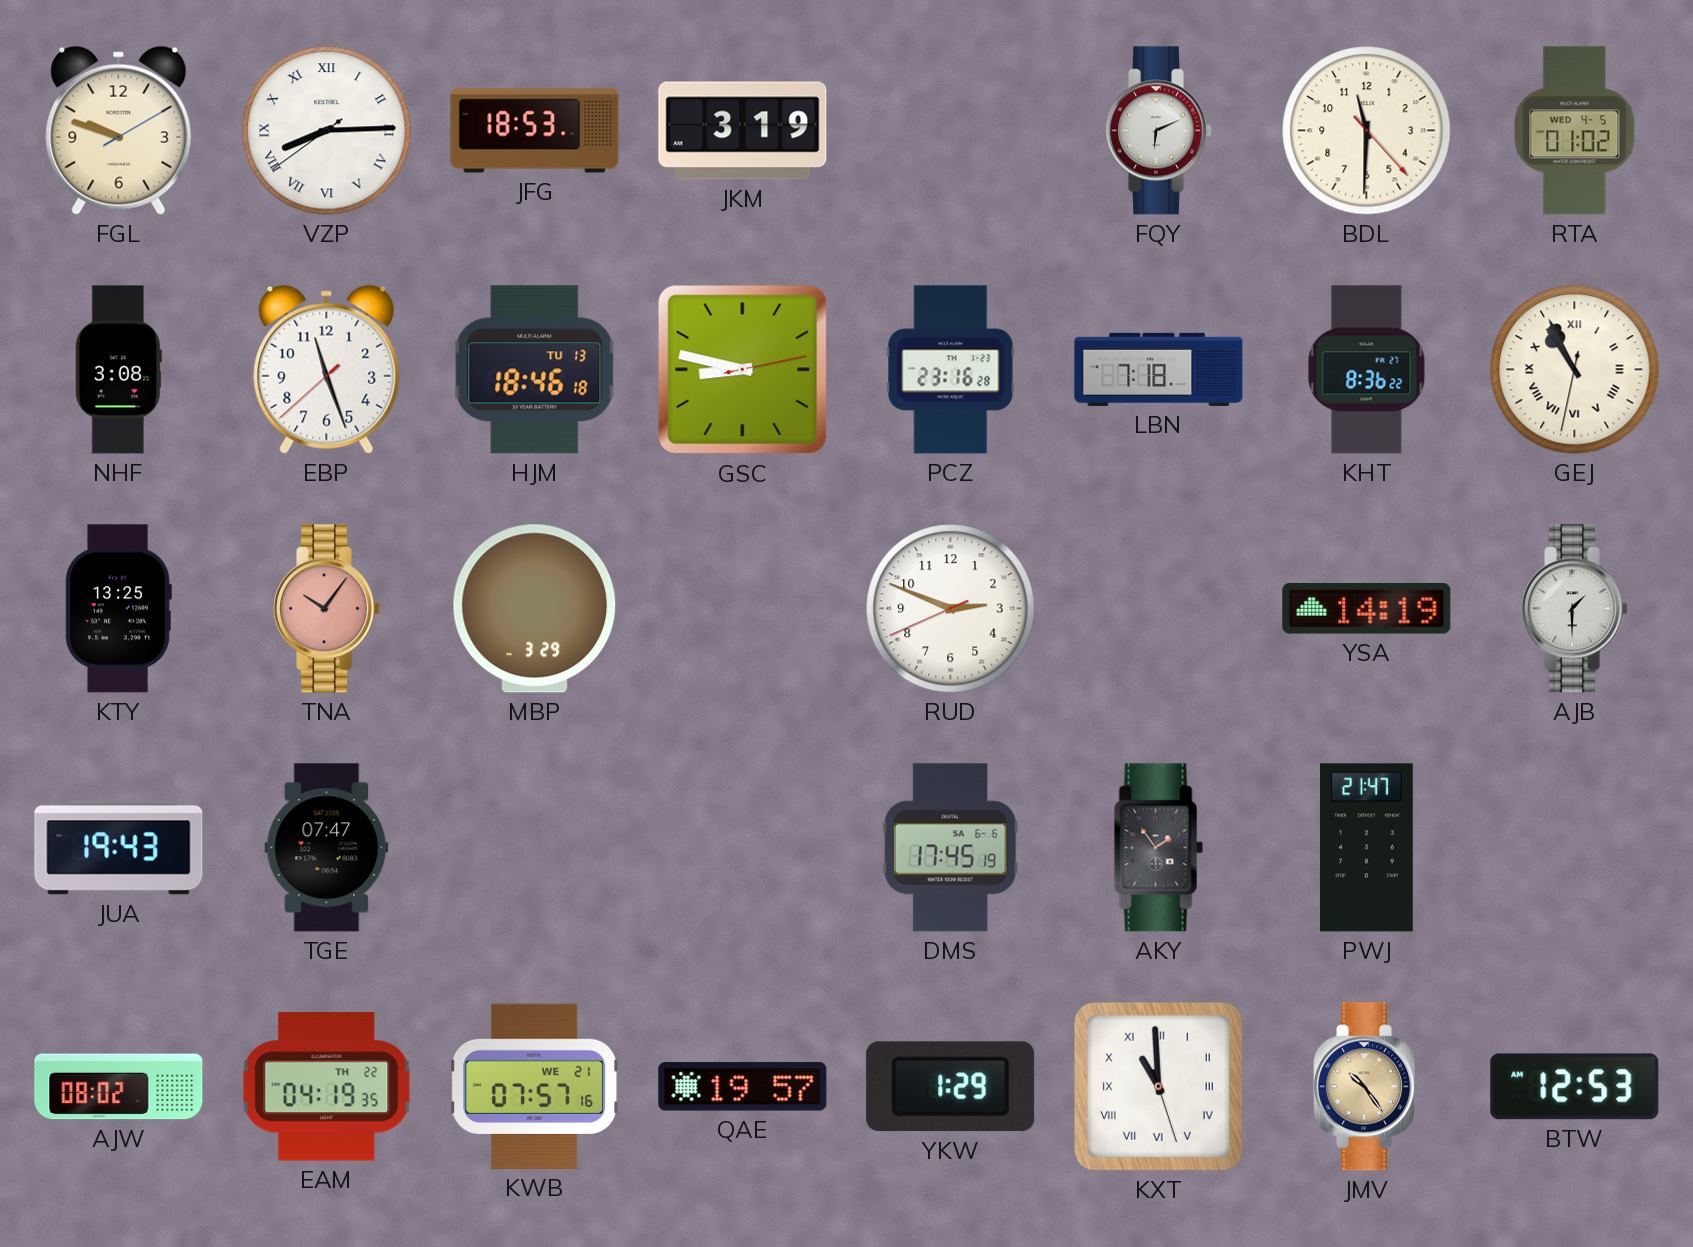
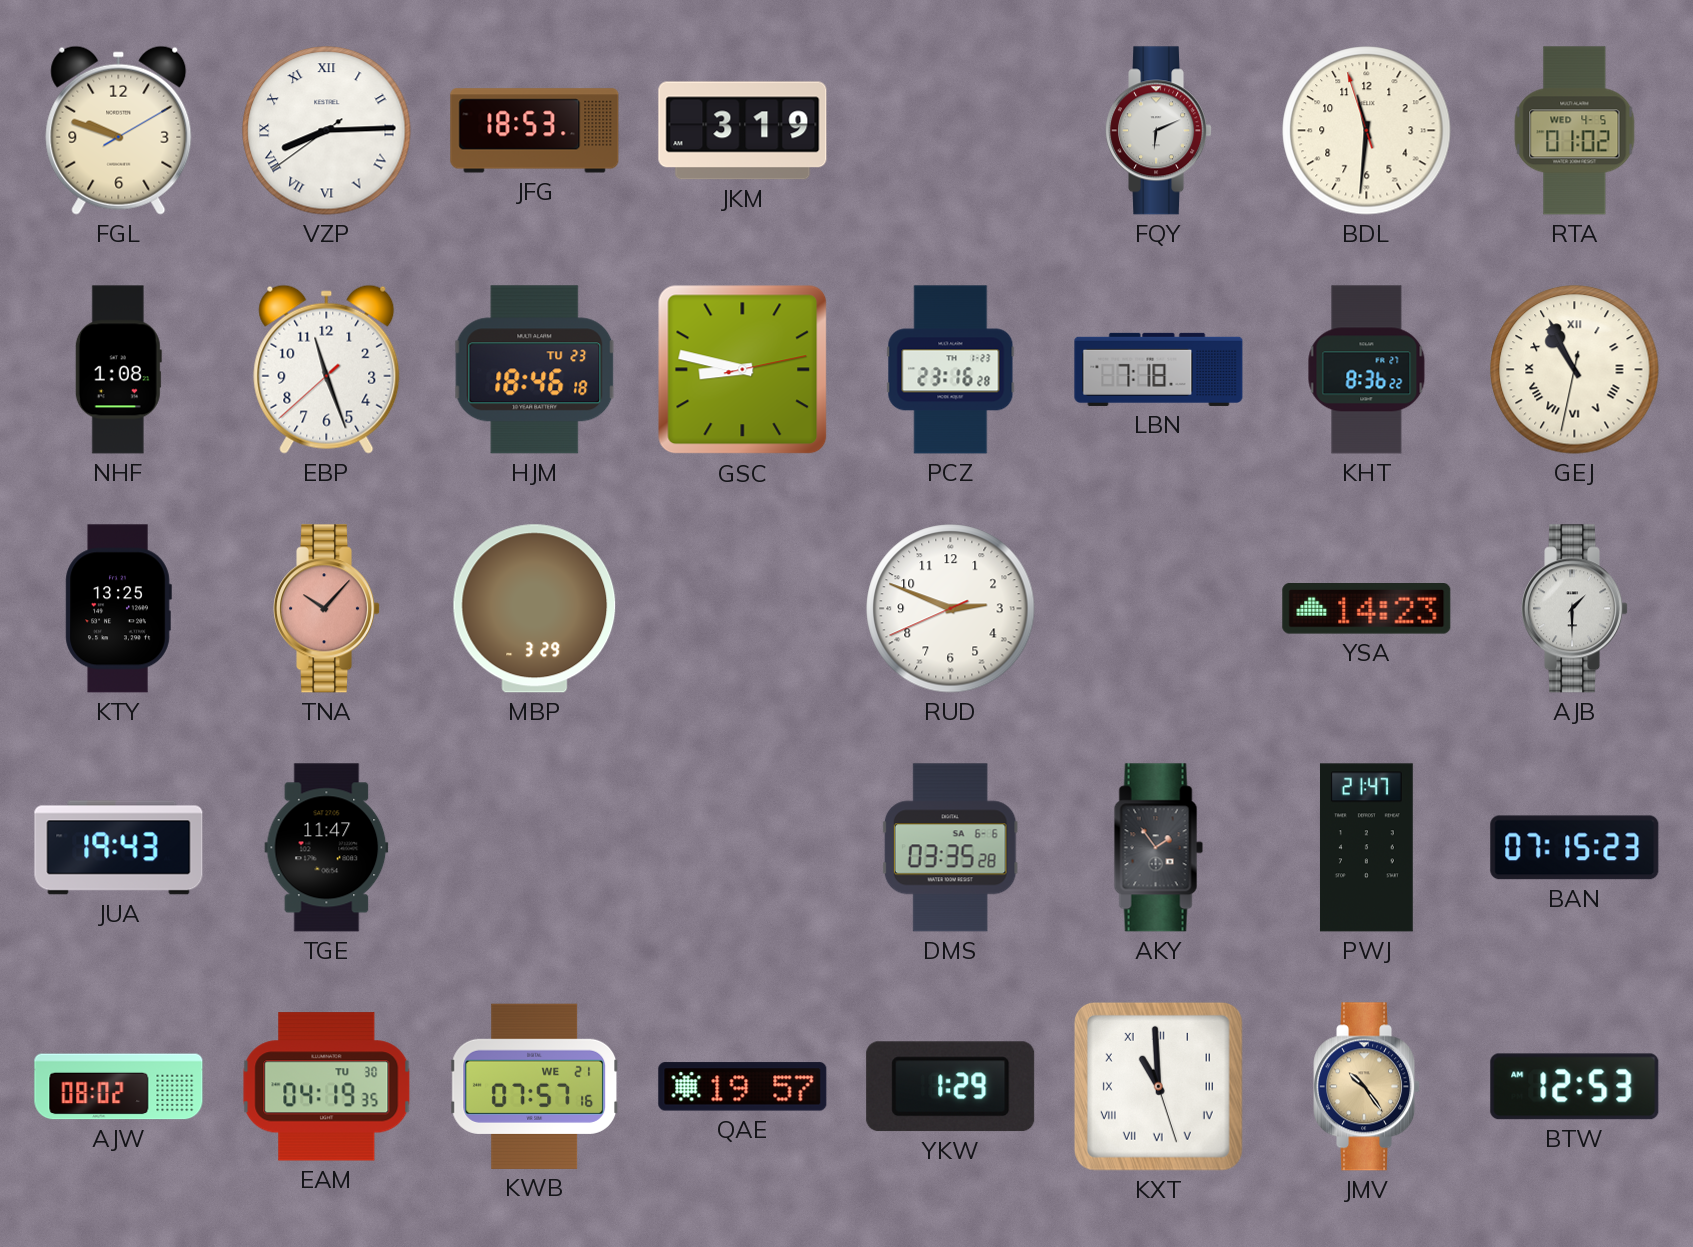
BDL: 11:30:23 -> 11:30:57 (1367, 131)
NHF: 3:08 -> 1:08 (118, 370)
HJM date: TU 13 -> TU 23 (535, 370)
TNA: 10:06 -> 10:07 (327, 609)
YSA: 14:19 -> 14:23 (1367, 609)
TGE: 07:47 -> 11:47 (327, 848)
DMS: 17:45 -> 03:35 (950, 848)
BAN: none -> 07:15 (1575, 848)
EAM date: TH 22 -> TU 30 (327, 1087)
